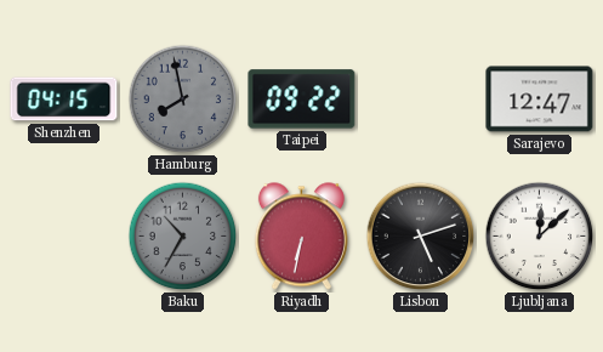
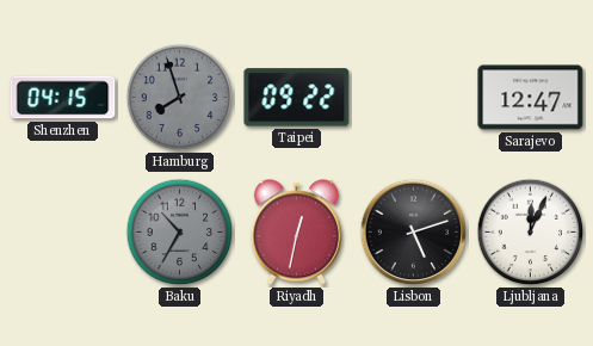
Hamburg: 7:58 -> 7:57 (180, 98)
Riyadh: 6:32 -> 12:32 (296, 233)
Ljubljana: 12:08 -> 12:04 (531, 233)
